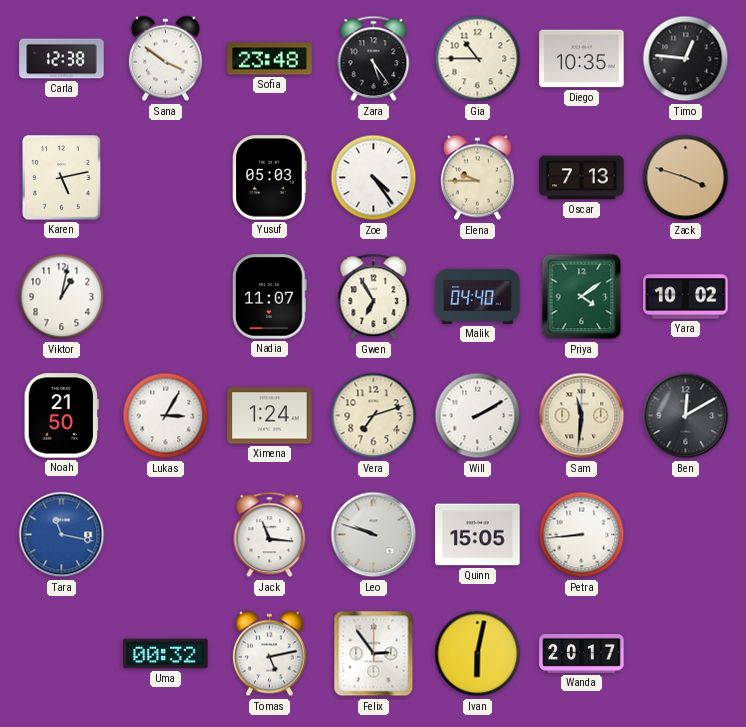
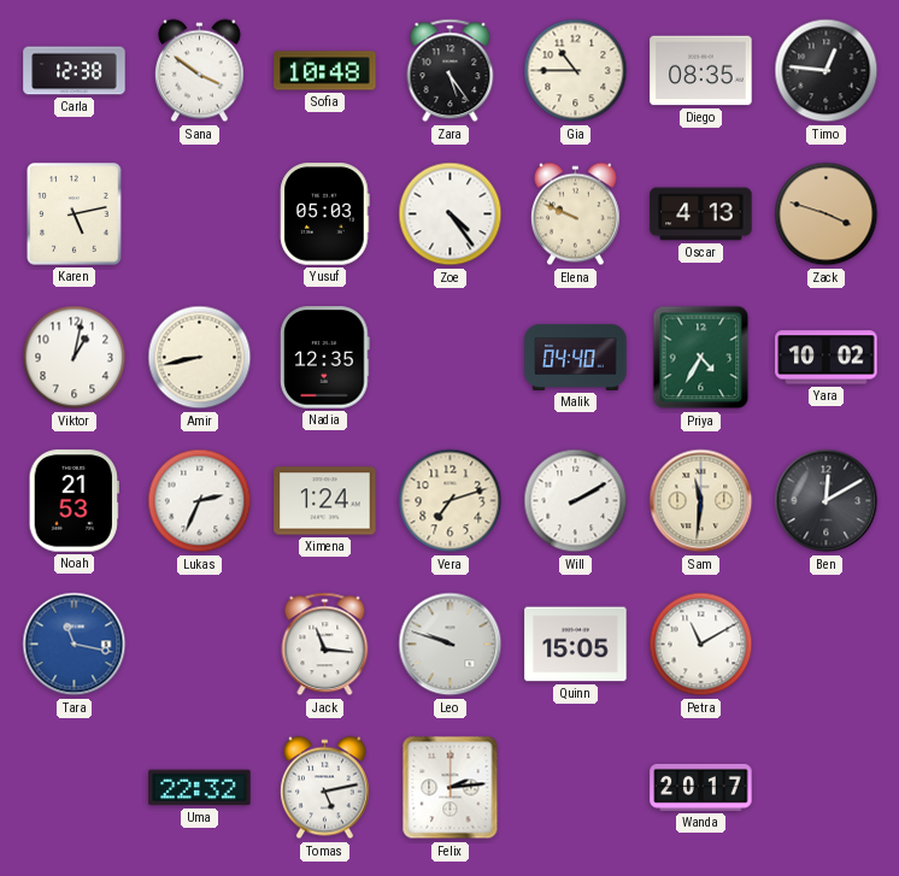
Sofia: 23:48 -> 10:48 (325, 71)
Diego: 10:35 -> 08:35 (701, 71)
Elena: 9:45 -> 9:49 (575, 214)
Oscar: 7:13 -> 4:13 (701, 214)
Amir: none -> 8:43 (200, 358)
Nadia: 11:07 -> 12:35 (325, 358)
Gwen: 6:55 -> none (374, 297)
Priya: 4:09 -> 4:35 (701, 358)
Noah: 21:50 -> 21:53 (74, 501)
Lukas: 3:05 -> 2:34 (200, 501)
Petra: 8:44 -> 11:10 (701, 645)
Uma: 00:32 -> 22:32 (200, 788)
Felix: 2:54 -> 2:14 (451, 788)
Ivan: 6:02 -> none (478, 654)
